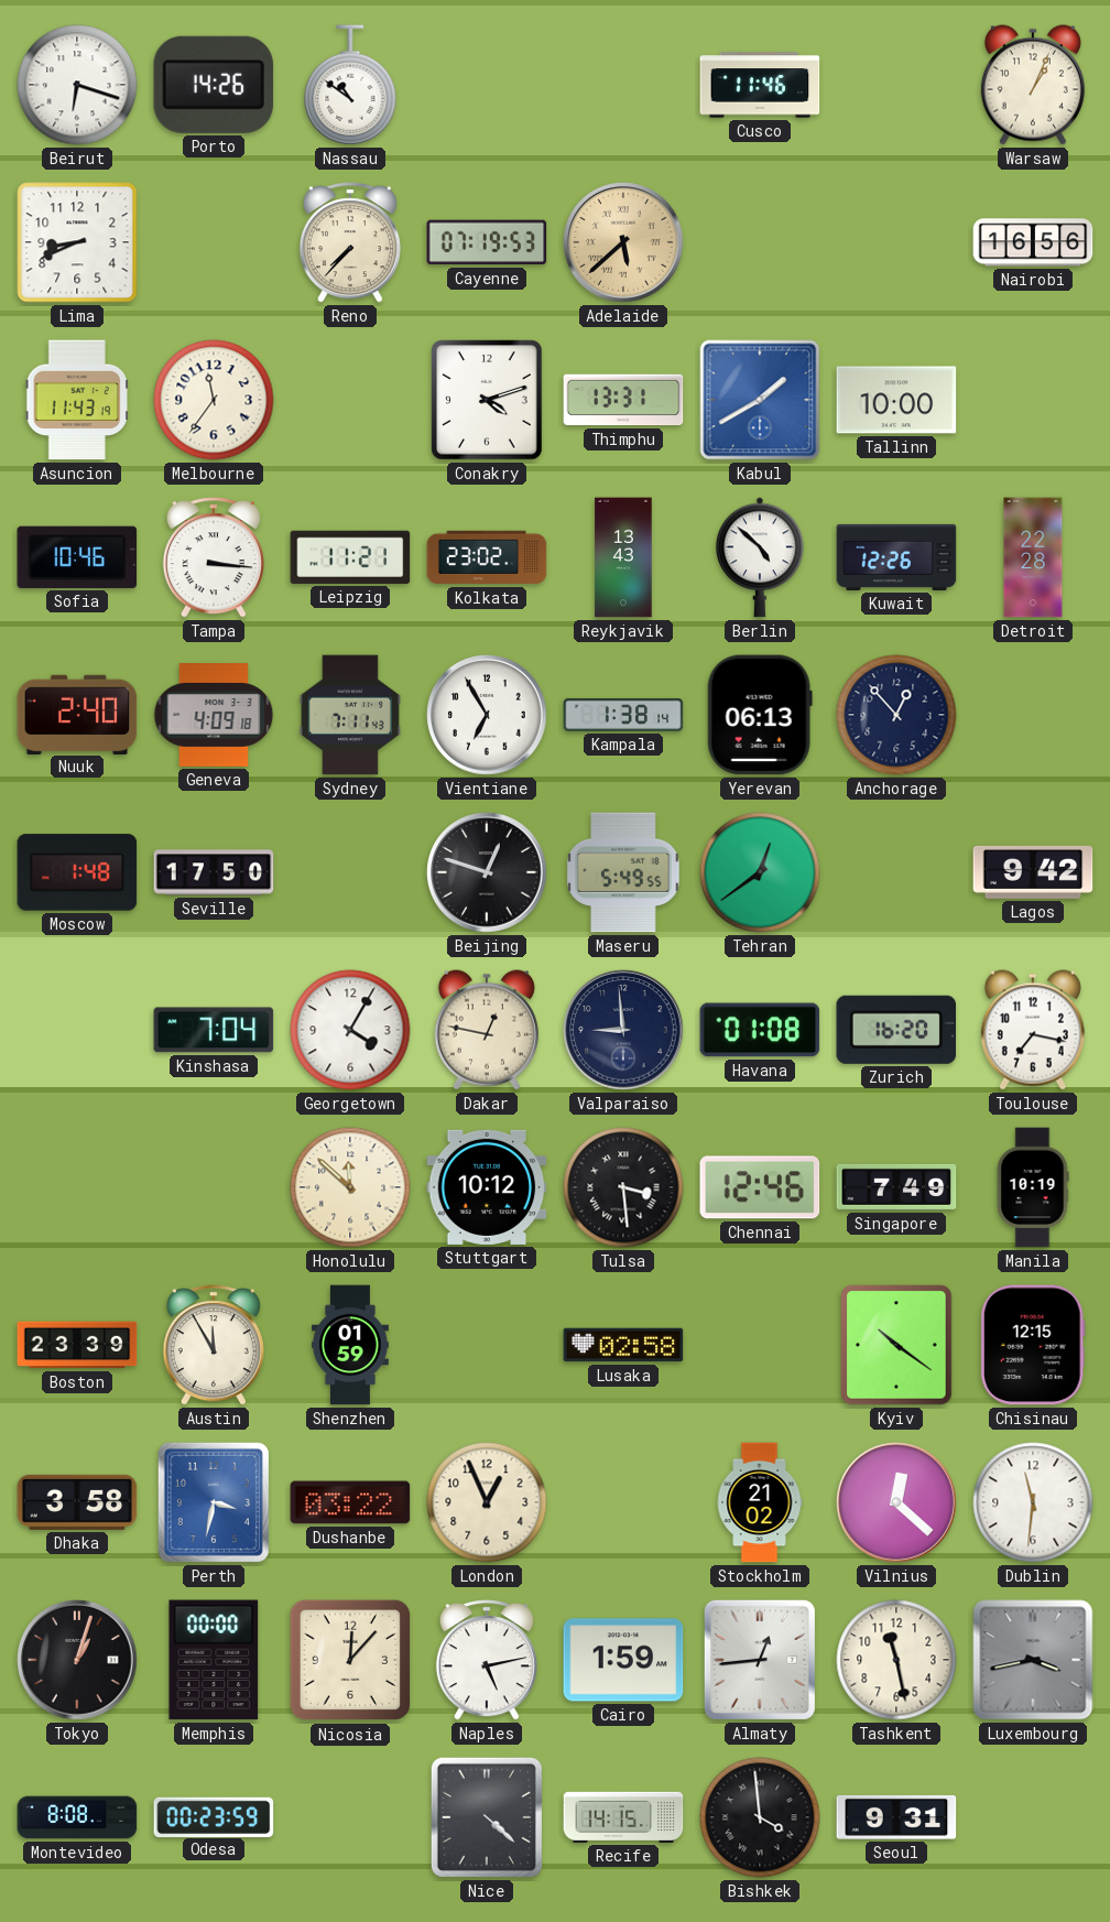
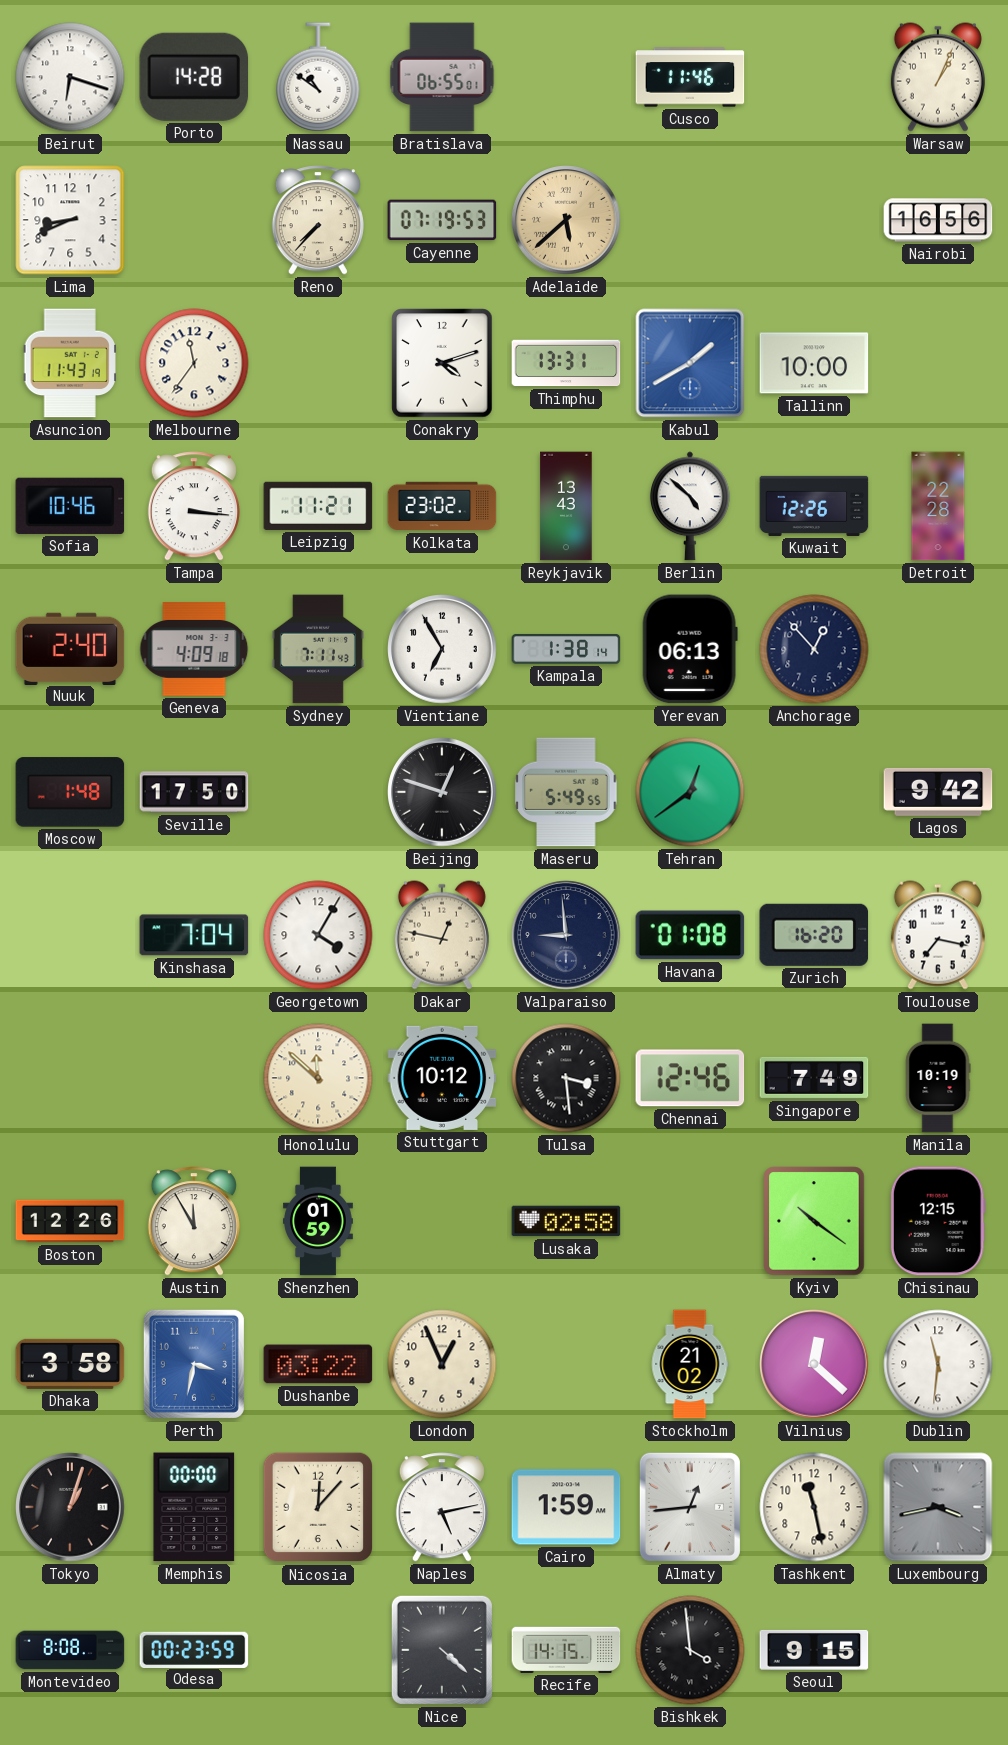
Porto: 14:26 -> 14:28 (194, 77)
Bratislava: none -> 06:55 (442, 77)
Boston: 23:39 -> 12:26 (70, 1221)
Seoul: 9:31 -> 9:15 (814, 1650)
